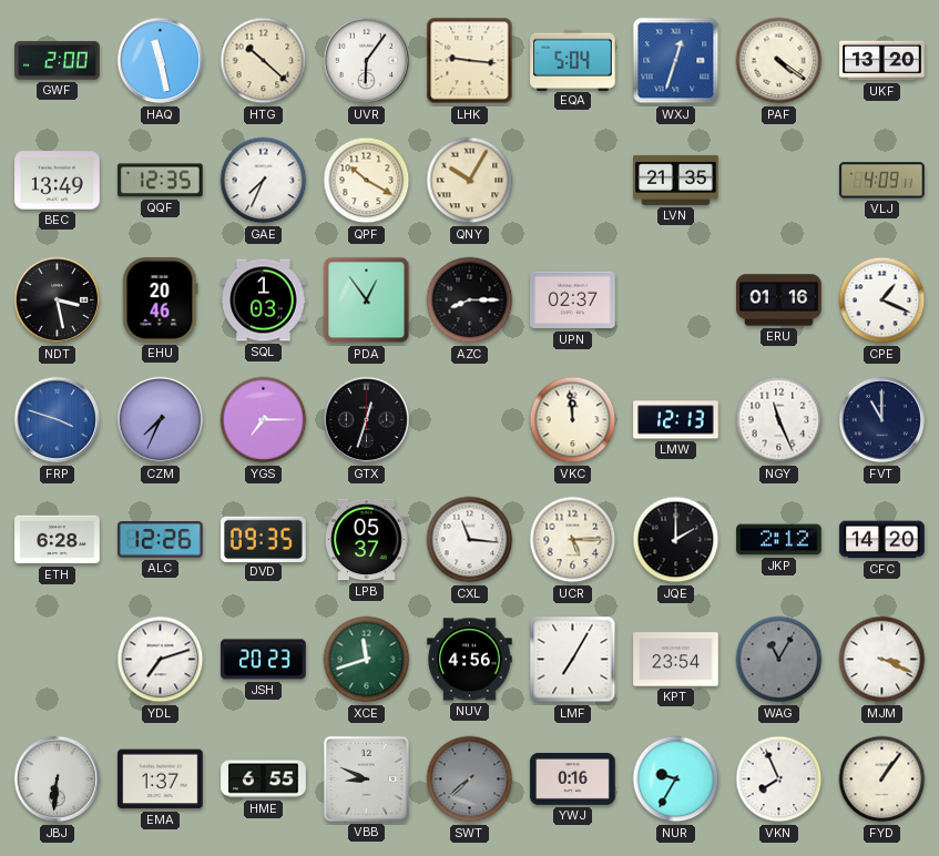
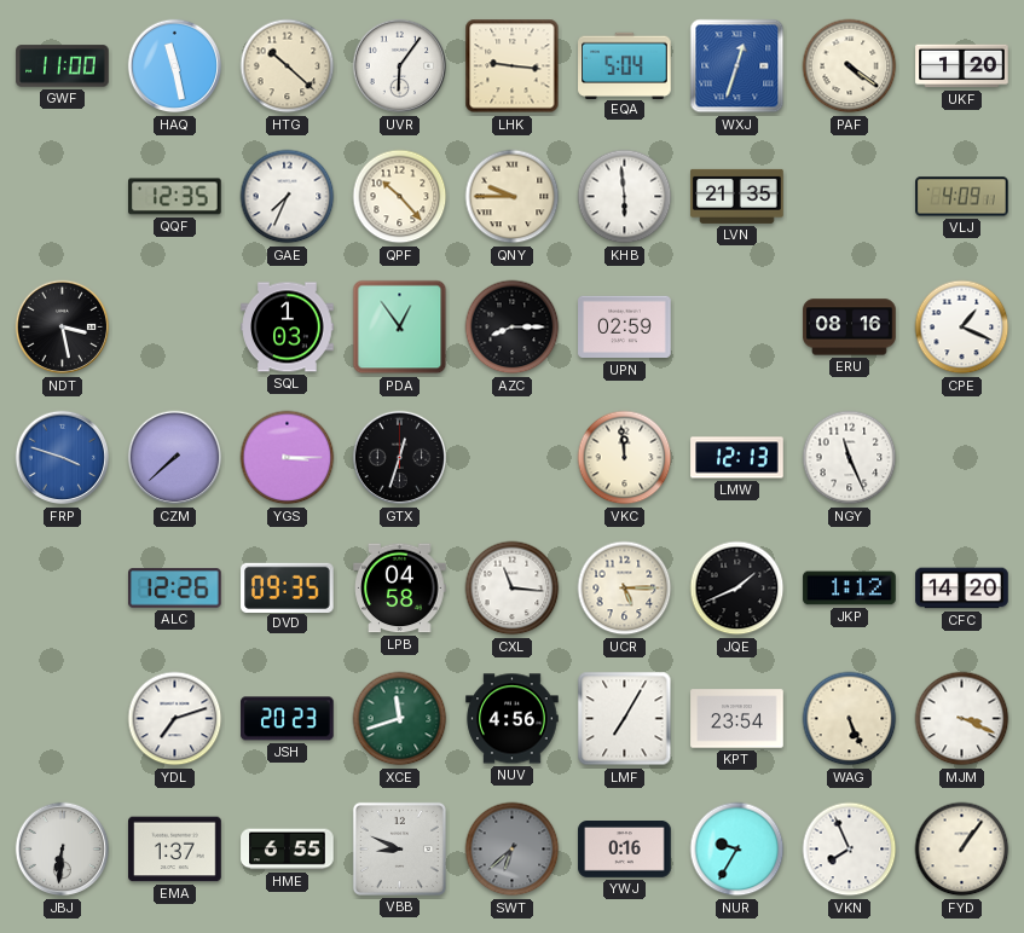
GWF: 2:00 -> 11:00 (63, 66)
UKF: 13:20 -> 1:20 (962, 66)
BEC: 13:49 -> none (58, 181)
QPF: 10:20 -> 10:23 (400, 197)
QNY: 10:05 -> 9:45 (513, 197)
KHB: none -> 5:59 (625, 197)
EHU: 20:46 -> none (161, 300)
UPN: 02:37 -> 02:59 (625, 328)
ERU: 01:16 -> 08:16 (850, 328)
CZM: 7:34 -> 7:38 (175, 458)
YGS: 7:15 -> 3:15 (288, 458)
FVT: 11:00 -> none (882, 420)
ETH: 6:28 -> none (58, 540)
LPB: 05:37 -> 04:58 (400, 589)
JQE: 2:00 -> 1:41 (737, 589)
JKP: 2:12 -> 1:12 (850, 589)
WAG: 11:05 -> 5:26 (850, 719)
WAG dial: grey -> cream (850, 719)
SWT: 7:38 -> 6:38 (513, 850)
